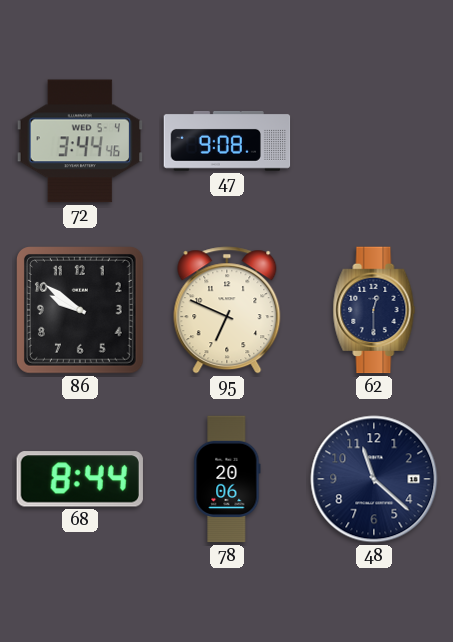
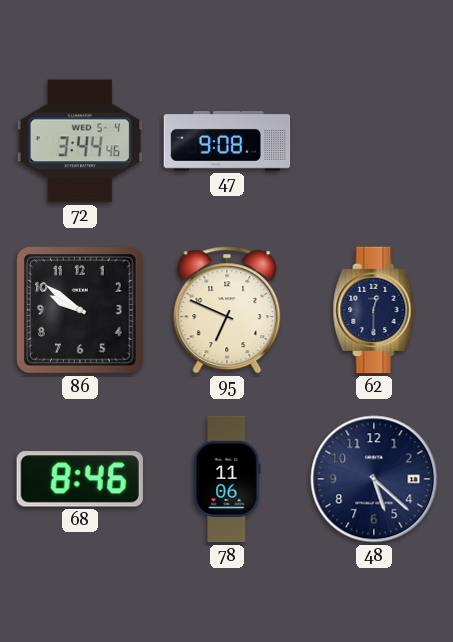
68: 8:44 -> 8:46 (80, 479)
78: 20:06 -> 11:06 (227, 479)
48: 11:22 -> 5:22 (374, 479)
